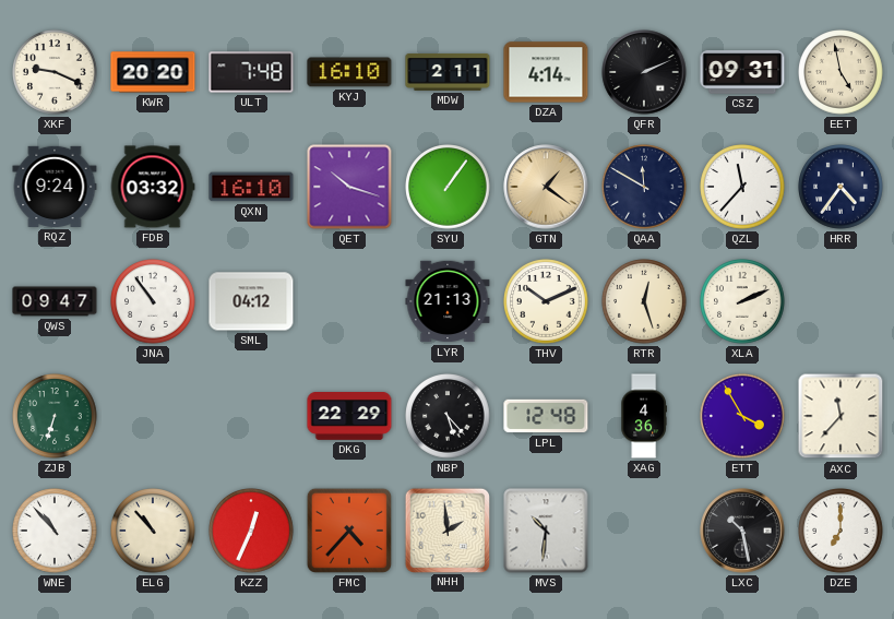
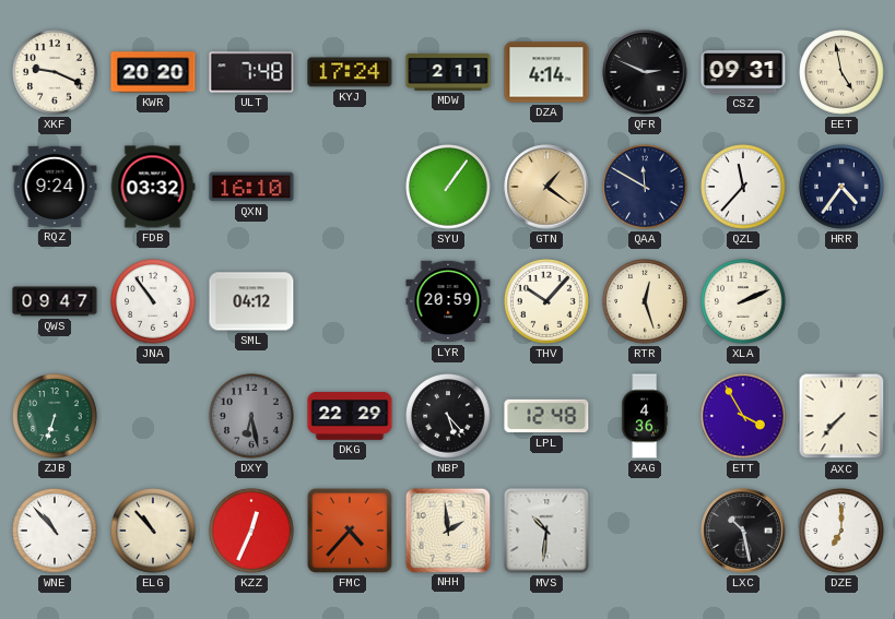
KYJ: 16:10 -> 17:24 (350, 72)
QFR: 2:11 -> 2:49 (645, 72)
QET: 10:18 -> none (349, 187)
LYR: 21:13 -> 20:59 (448, 301)
THV: 10:11 -> 10:07 (546, 301)
DXY: none -> 6:28 (251, 416)
AXC: 11:37 -> 7:37 (841, 416)
